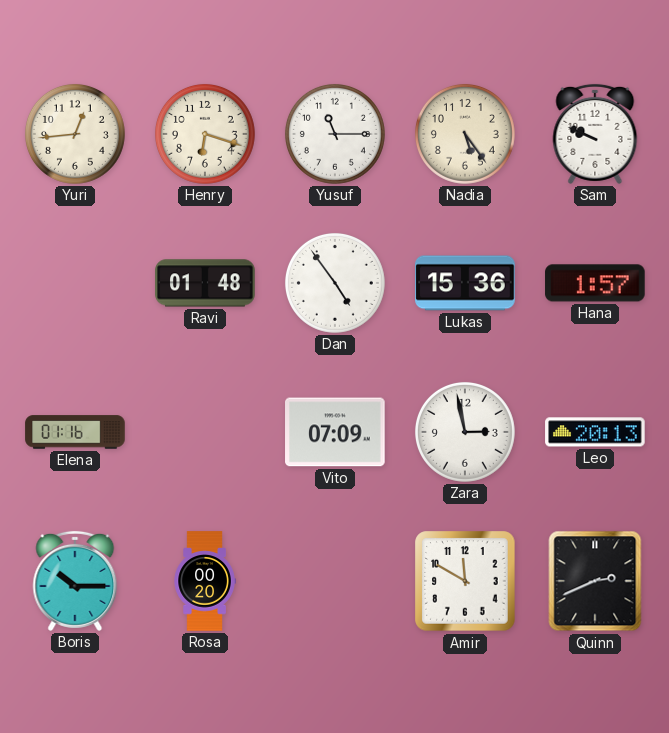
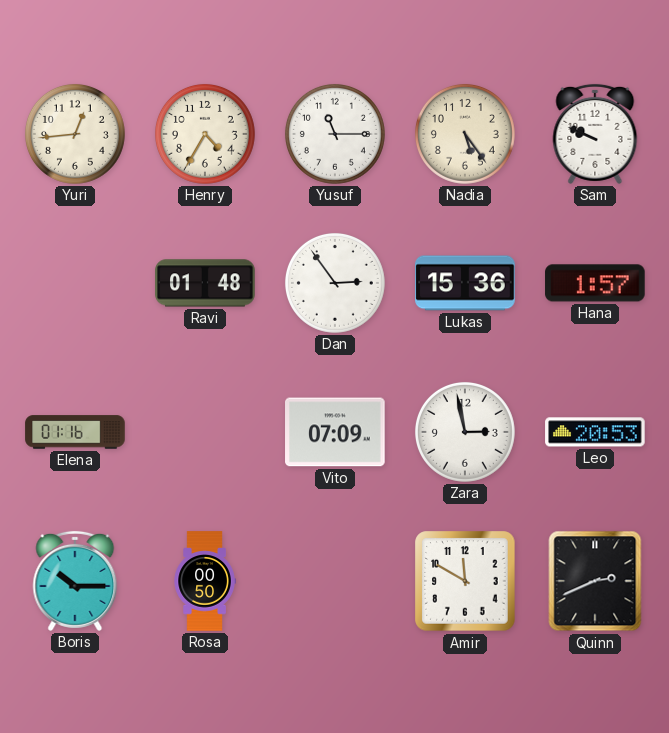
Henry: 6:18 -> 4:35 (205, 134)
Dan: 4:54 -> 2:54 (335, 283)
Leo: 20:13 -> 20:53 (595, 432)
Rosa: 00:20 -> 00:50 (205, 581)
